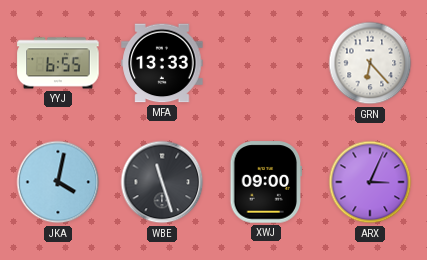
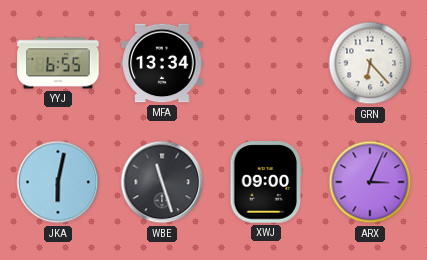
MFA: 13:33 -> 13:34 (162, 63)
JKA: 4:02 -> 6:02 (58, 182)
